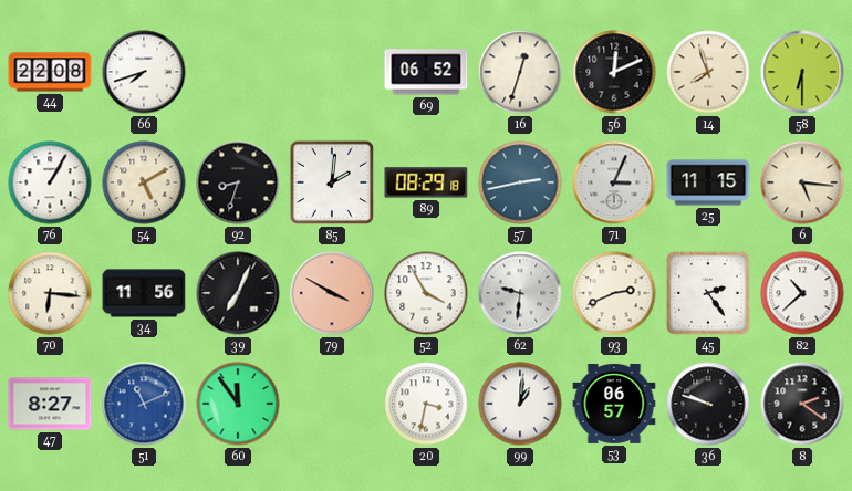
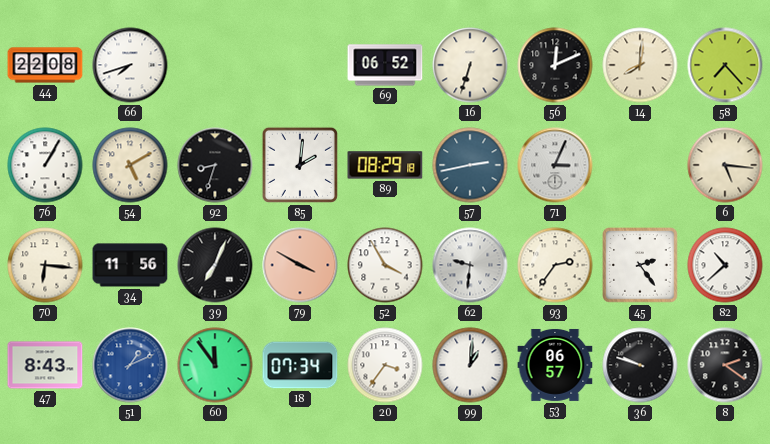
16: 12:33 -> 6:33 (470, 65)
14: 7:57 -> 8:01 (640, 65)
58: 6:30 -> 7:23 (725, 65)
25: 11:15 -> none (708, 182)
93: 2:41 -> 2:36 (555, 265)
47: 8:27 -> 8:43 (45, 365)
51: 11:11 -> 1:11 (130, 365)
18: none -> 07:34 (300, 365)
20: 3:32 -> 3:36 (385, 365)
